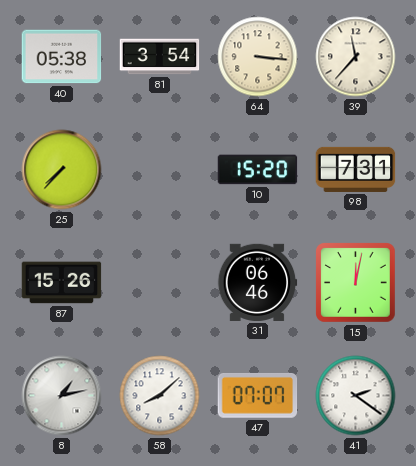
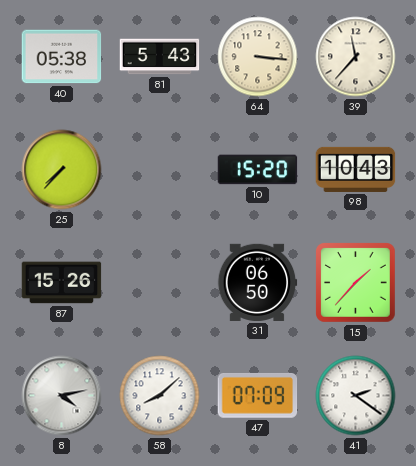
81: 3:54 -> 5:43 (160, 57)
98: 7:31 -> 10:43 (356, 169)
31: 06:46 -> 06:50 (257, 282)
15: 12:02 -> 1:37 (356, 283)
8: 1:13 -> 4:13 (62, 396)
47: 07:07 -> 07:09 (258, 395)
